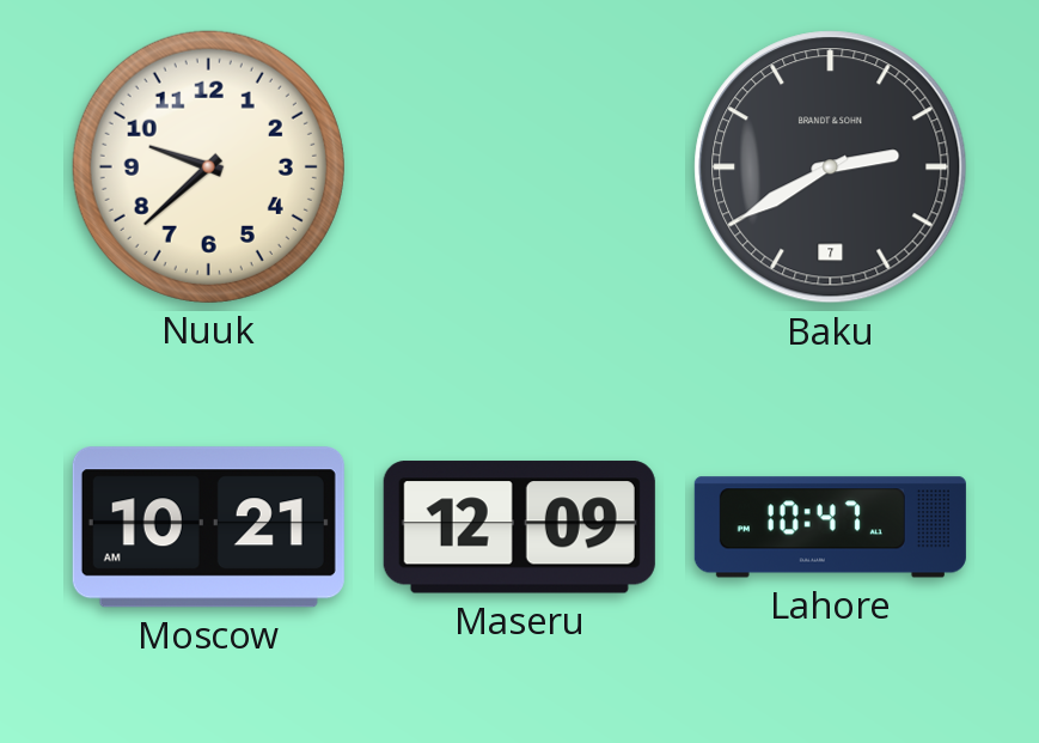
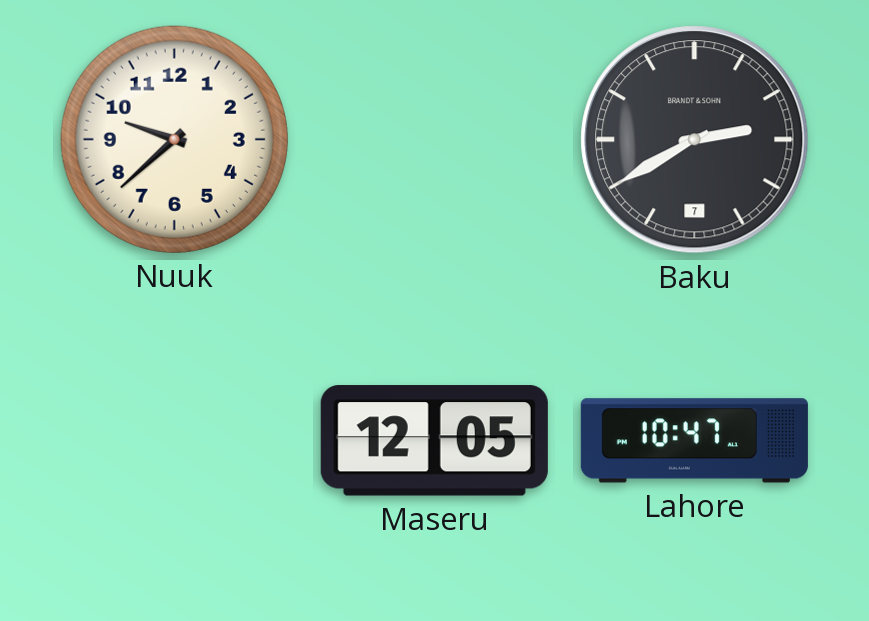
Moscow: 10:21 -> none (208, 528)
Maseru: 12:09 -> 12:05 (434, 441)
